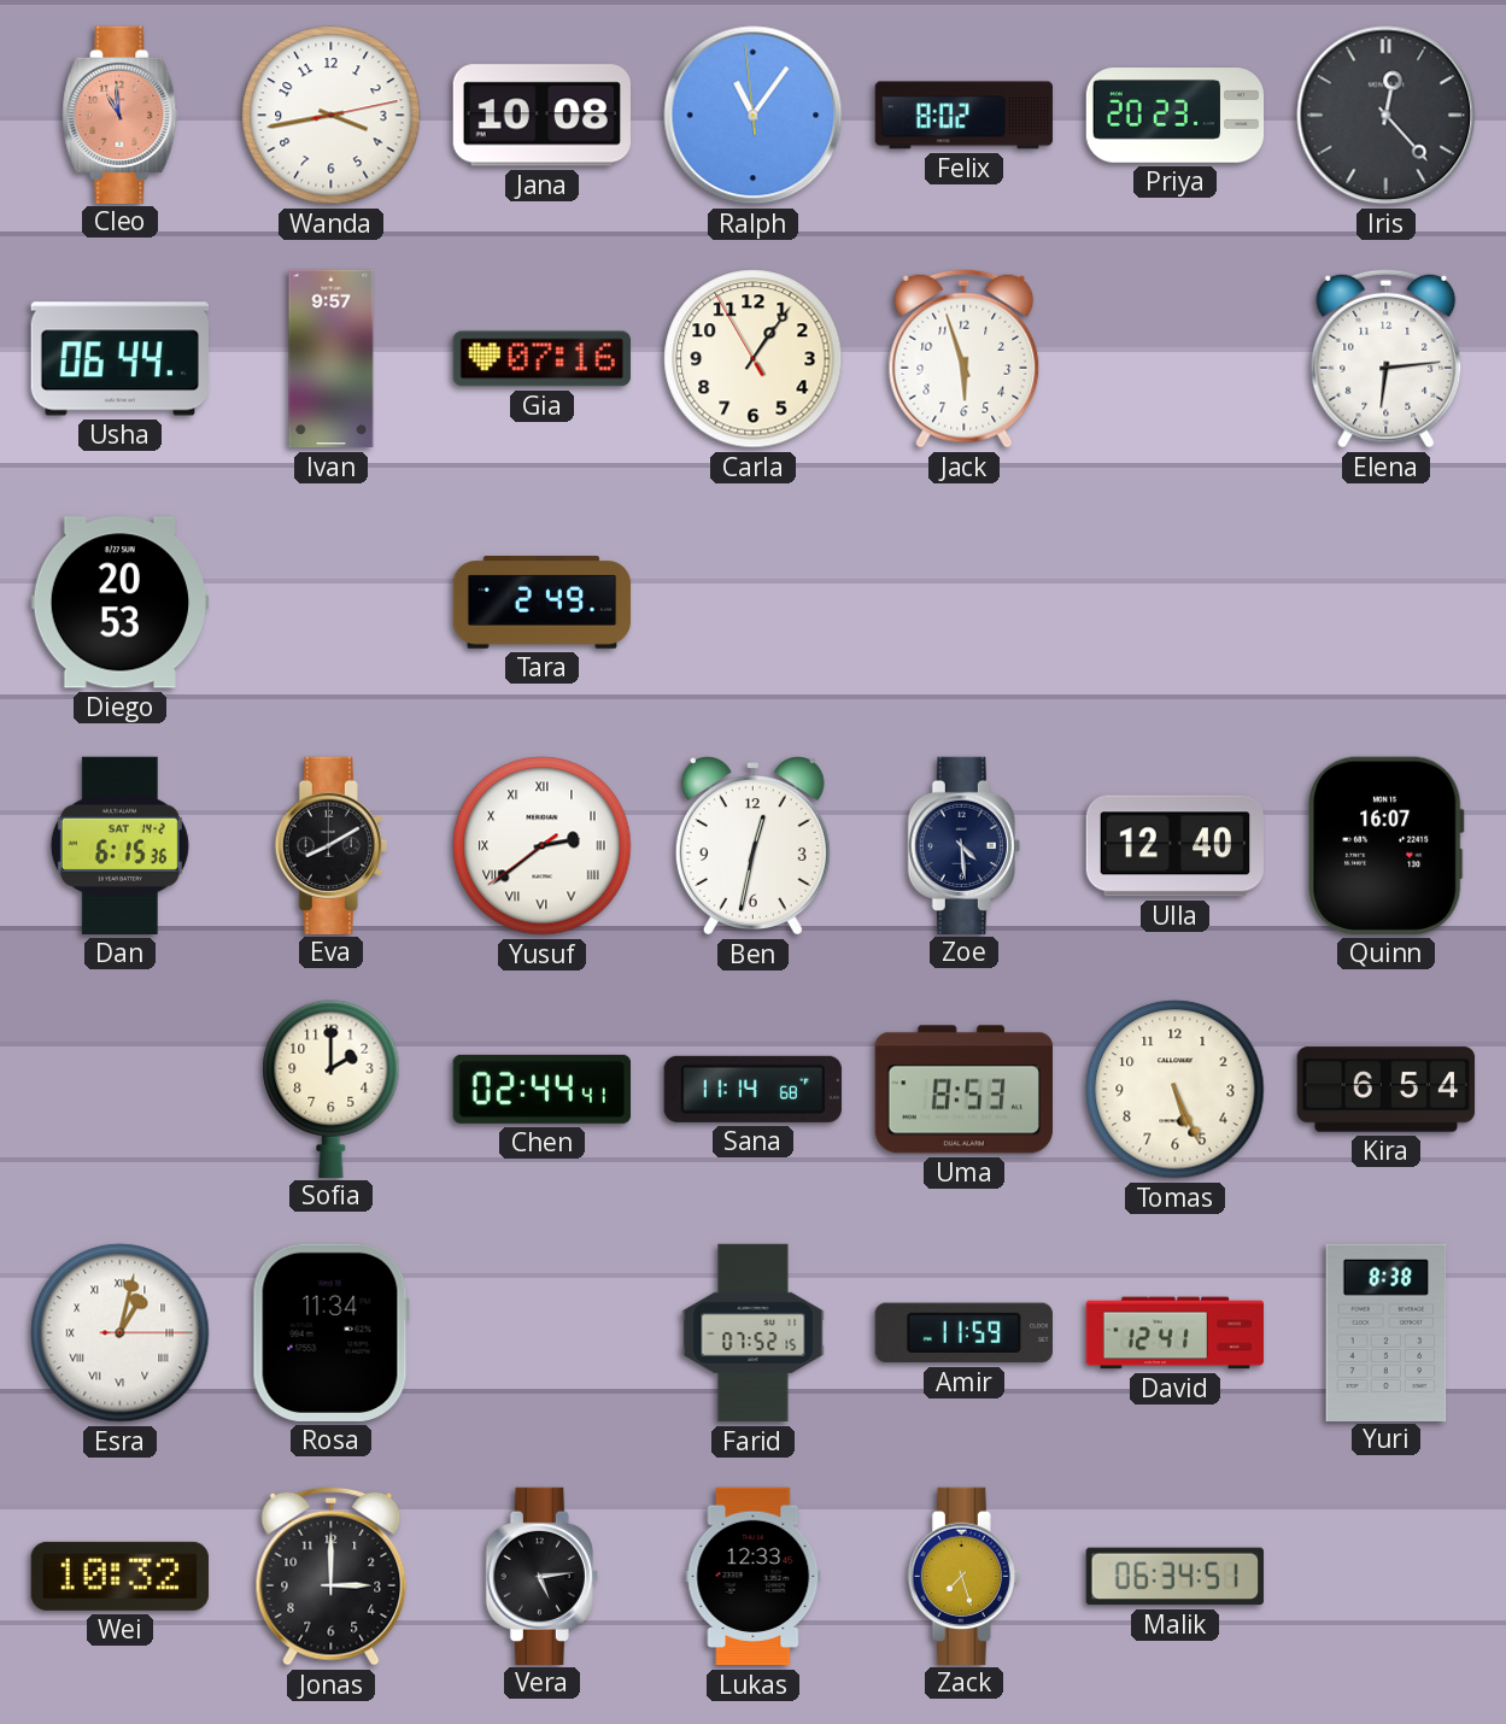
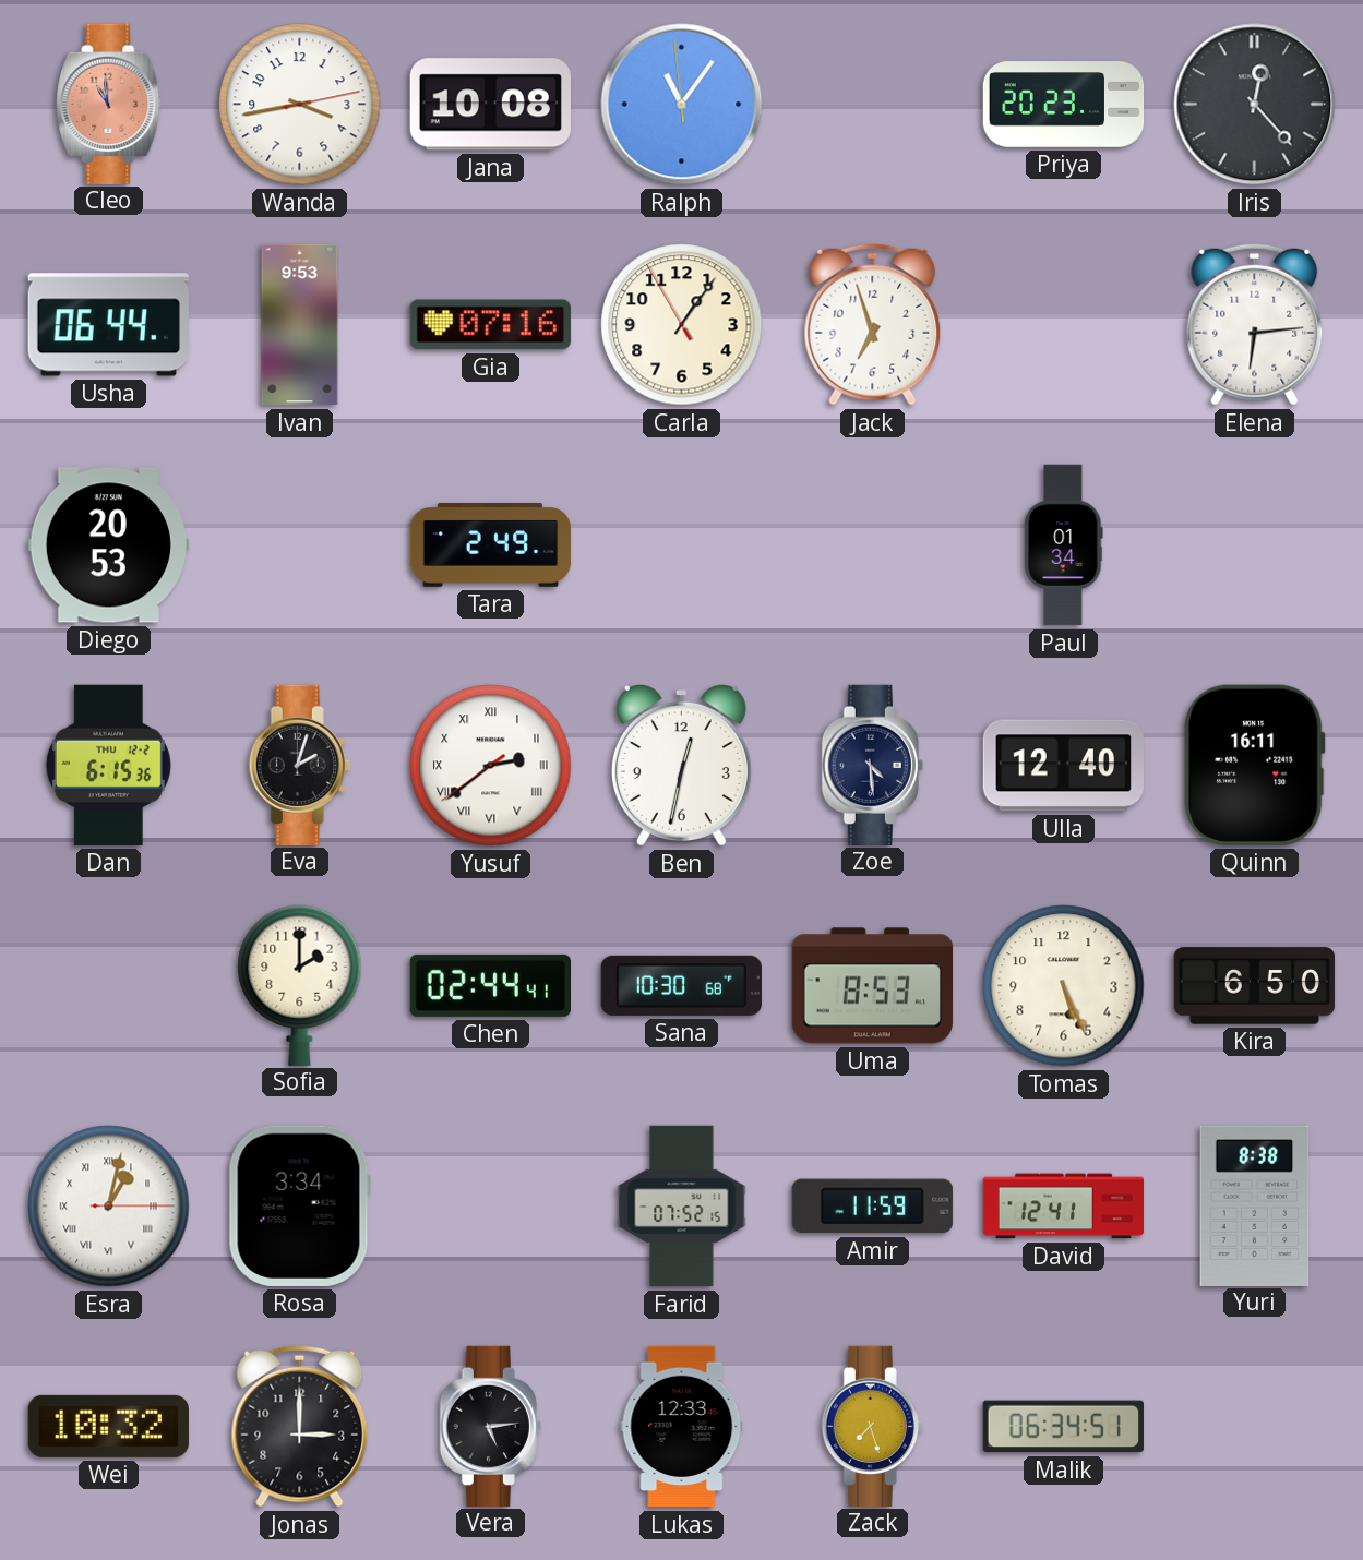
Felix: 8:02 -> none (965, 116)
Ivan: 9:57 -> 9:53 (300, 325)
Jack: 5:57 -> 6:57 (873, 324)
Paul: none -> 01:34 (1064, 545)
Dan date: SAT 14-2 -> THU 12-2 (108, 765)
Eva: 8:10 -> 2:03 (299, 765)
Quinn: 16:07 -> 16:11 (1254, 765)
Sana: 11:14 -> 10:30 (681, 985)
Kira: 6:54 -> 6:50 (1255, 986)
Rosa: 11:34 -> 3:34 (299, 1205)
